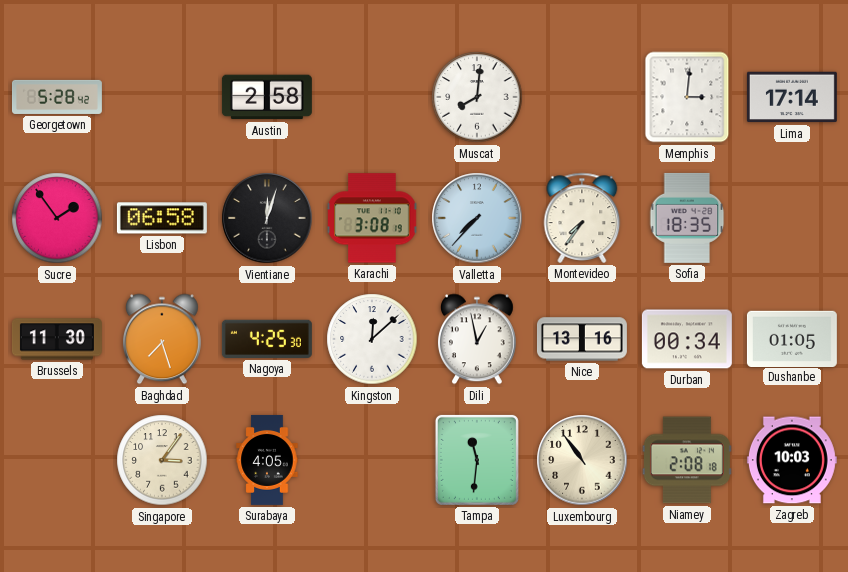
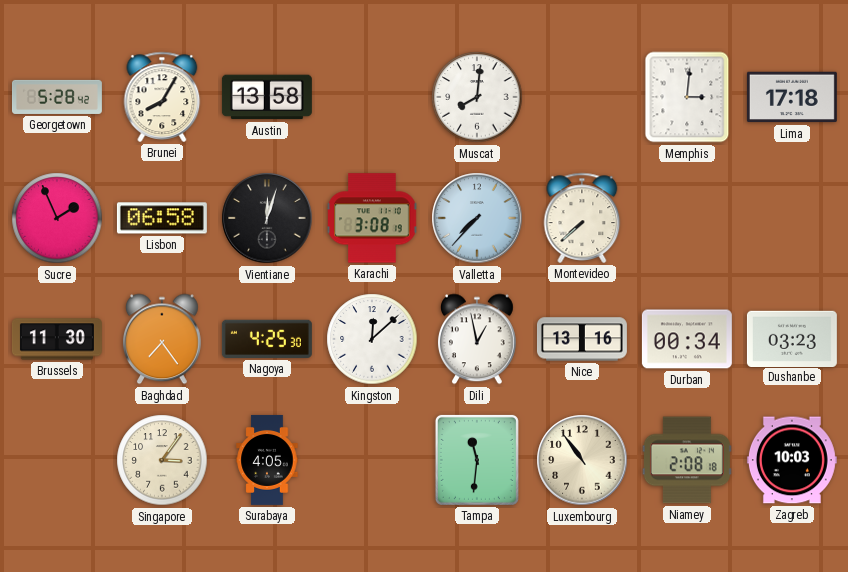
Brunei: none -> 8:05 (162, 97)
Austin: 2:58 -> 13:58 (267, 97)
Lima: 17:14 -> 17:18 (792, 97)
Sucre: 1:54 -> 1:56 (57, 218)
Montevideo: 7:36 -> 7:38 (582, 218)
Sofia: 18:35 -> none (687, 218)
Baghdad: 7:27 -> 7:24 (162, 339)
Dushanbe: 01:05 -> 03:23 (792, 338)
